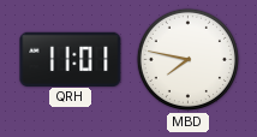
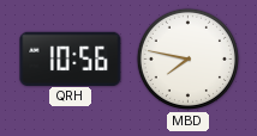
QRH: 11:01 -> 10:56 (71, 58)
